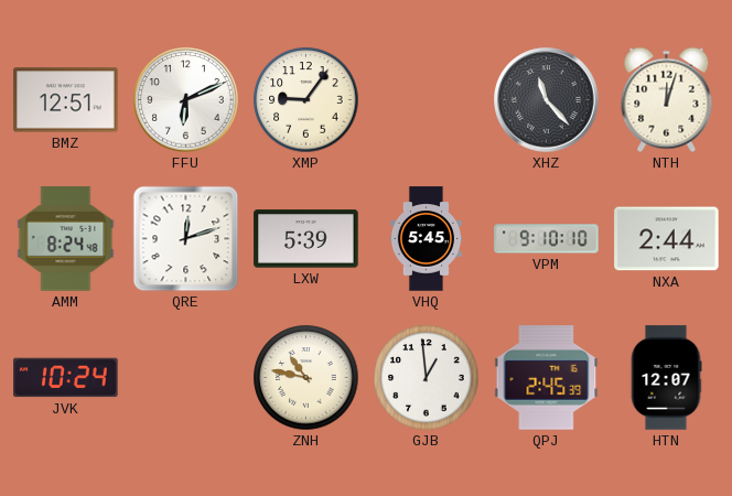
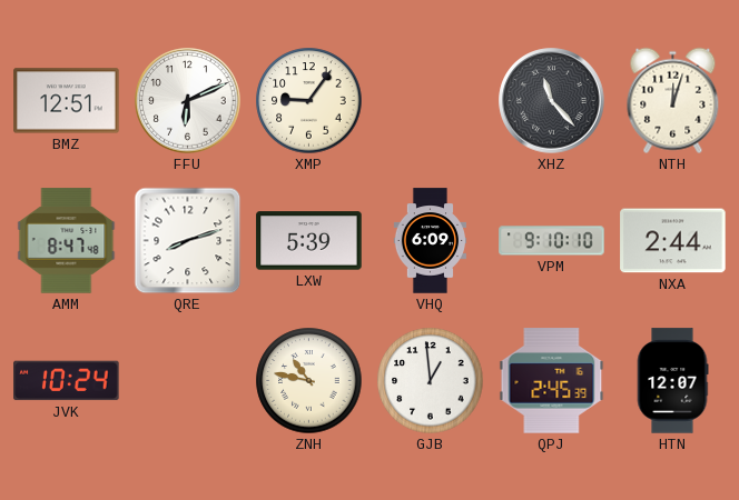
AMM: 8:24 -> 8:47 (67, 241)
QRE: 12:12 -> 8:12 (188, 241)
VHQ: 5:45 -> 6:09 (430, 241)
